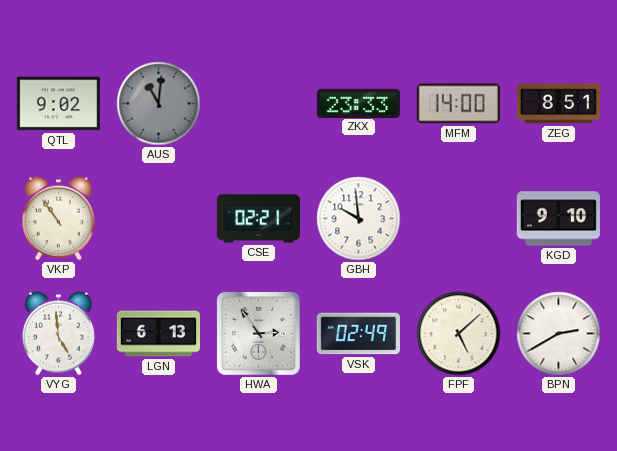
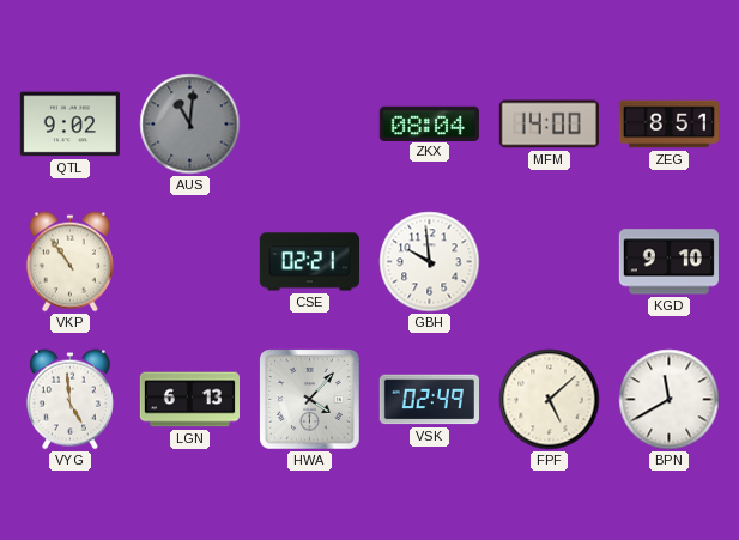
ZKX: 23:33 -> 08:04 (429, 123)
HWA: 2:54 -> 4:07 (310, 400)
BPN: 2:40 -> 11:40 (670, 400)
